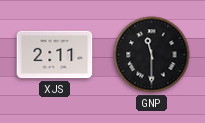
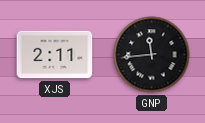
GNP: 11:30 -> 11:44 (152, 55)
